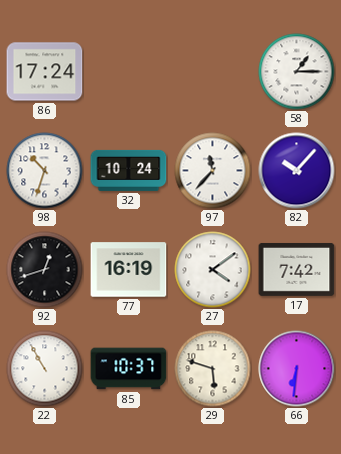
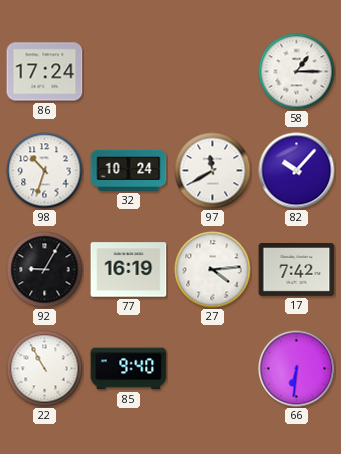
97: 11:37 -> 11:40 (213, 171)
92: 12:42 -> 9:05 (45, 270)
27: 4:09 -> 4:14 (213, 270)
85: 10:37 -> 9:40 (129, 369)
29: 5:48 -> none (213, 369)
